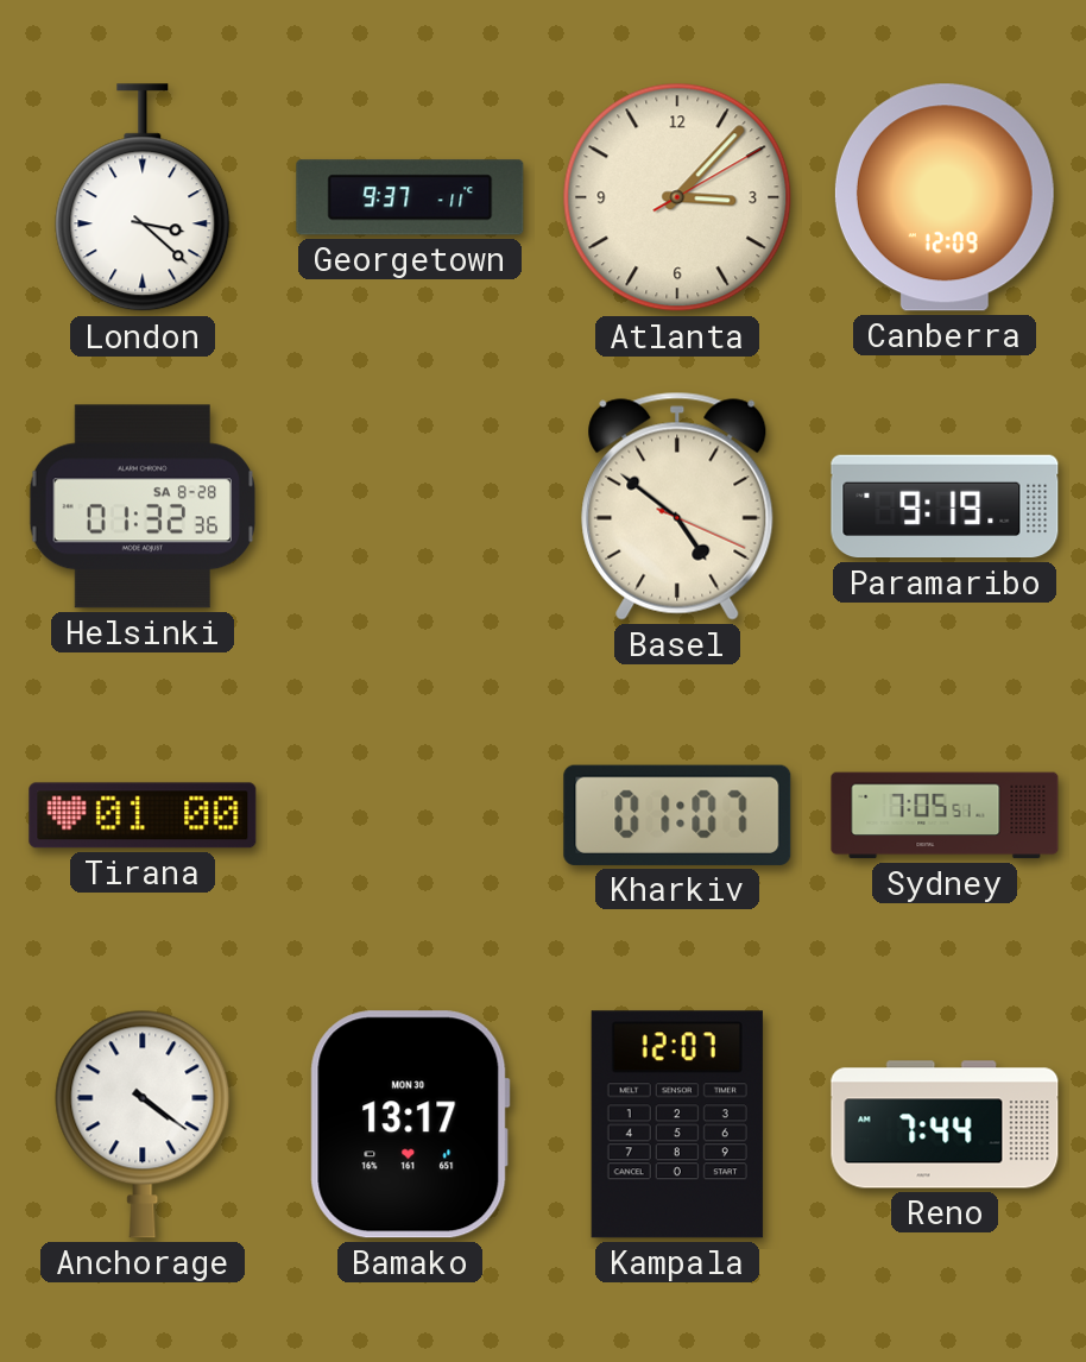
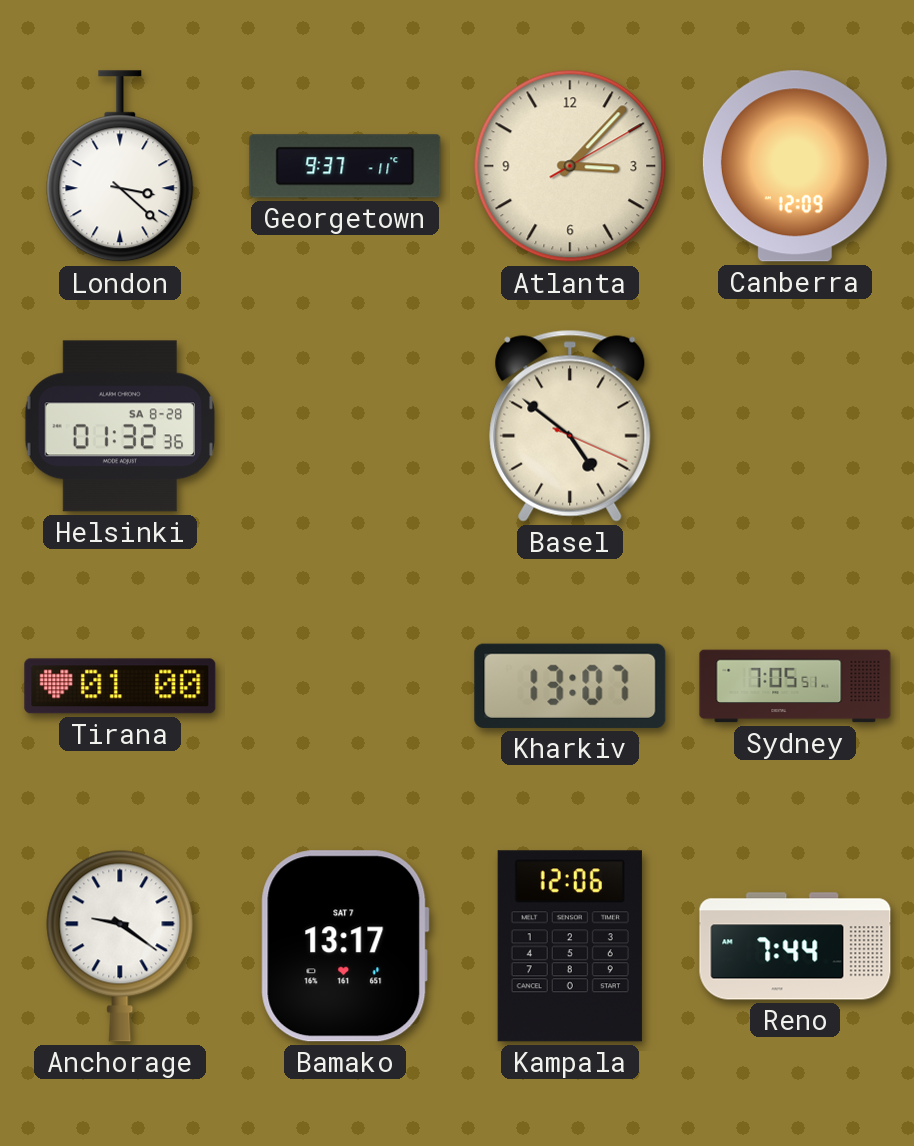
Paramaribo: 9:19 -> none (945, 506)
Kharkiv: 01:07 -> 13:07 (570, 686)
Anchorage: 4:21 -> 9:21 (120, 946)
Bamako date: MON 30 -> SAT 7 (345, 946)
Kampala: 12:07 -> 12:06 (570, 946)
